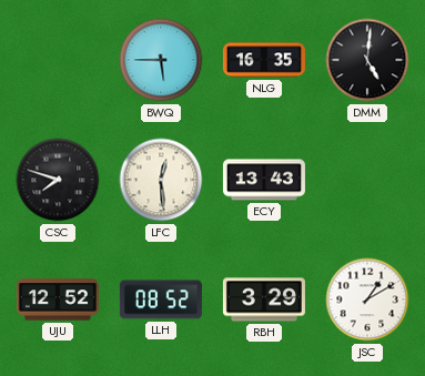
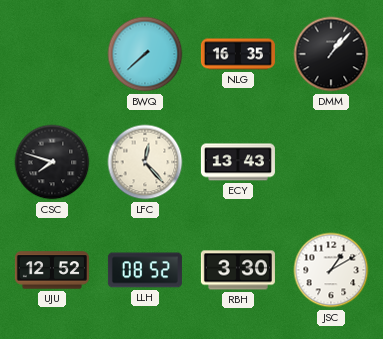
BWQ: 5:45 -> 7:38 (145, 54)
DMM: 5:01 -> 1:07 (331, 54)
LFC: 12:29 -> 12:23 (145, 162)
RBH: 3:29 -> 3:30 (238, 270)
